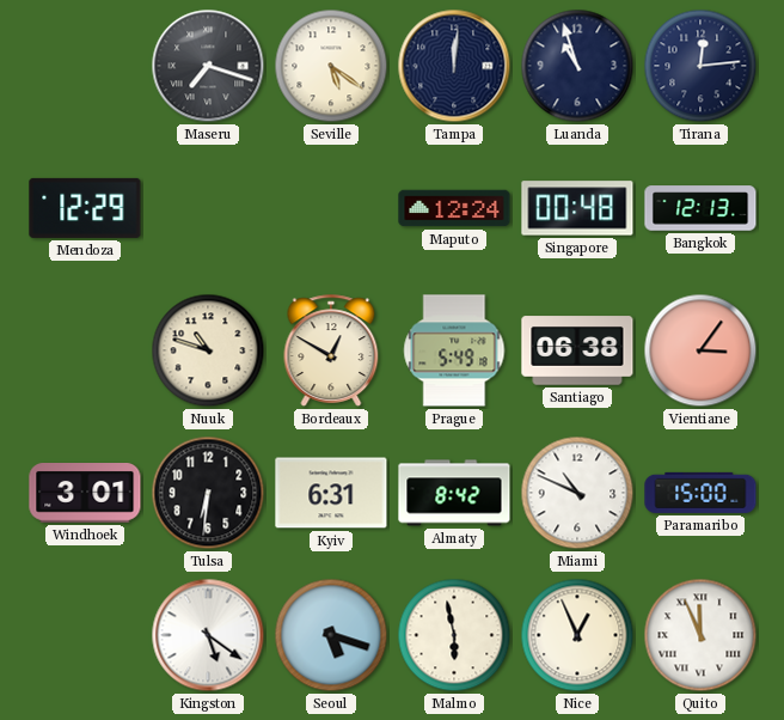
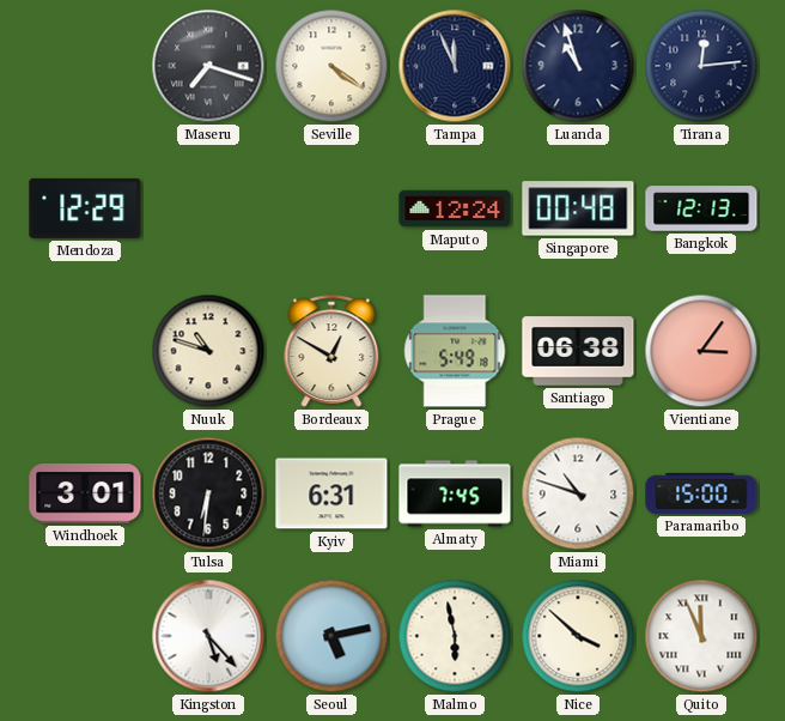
Seville: 5:21 -> 4:21 (331, 66)
Tampa: 12:01 -> 11:56 (455, 66)
Almaty: 8:42 -> 7:45 (455, 493)
Miami: 10:49 -> 10:48 (578, 493)
Kingston: 5:21 -> 5:23 (208, 636)
Seoul: 5:18 -> 5:13 (331, 636)
Nice: 12:56 -> 3:52 (578, 636)
